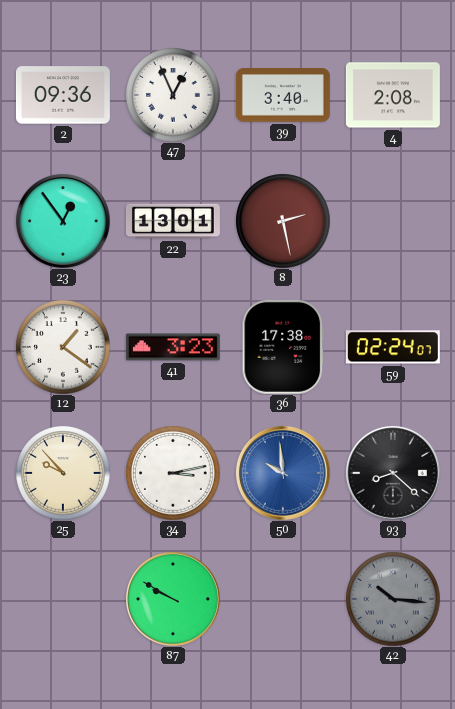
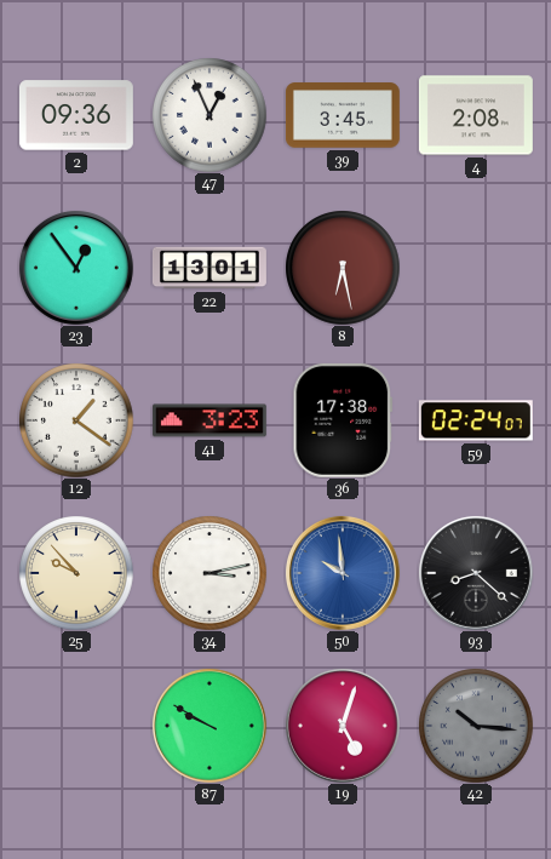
39: 3:40 -> 3:45 (343, 115)
8: 2:28 -> 6:28 (343, 268)
19: none -> 5:03 (343, 726)
